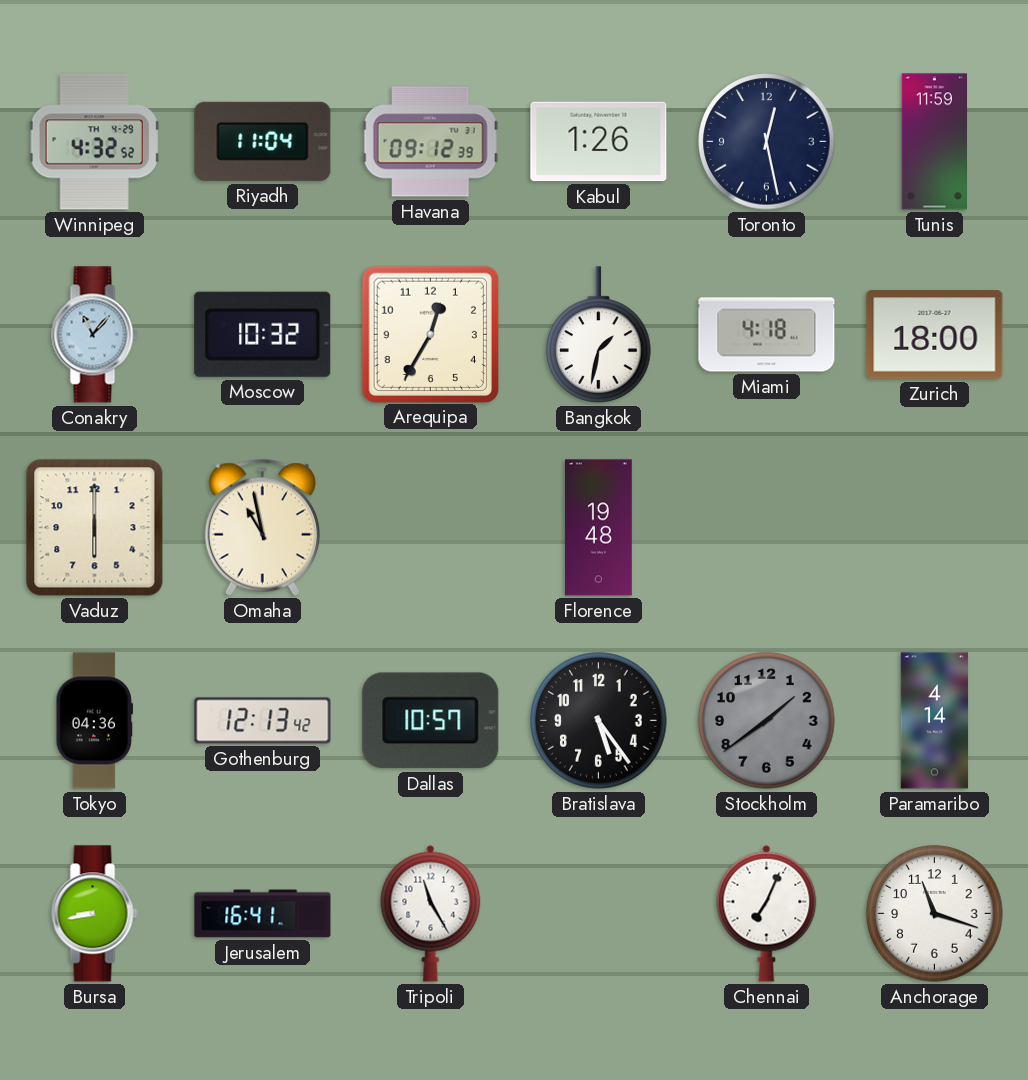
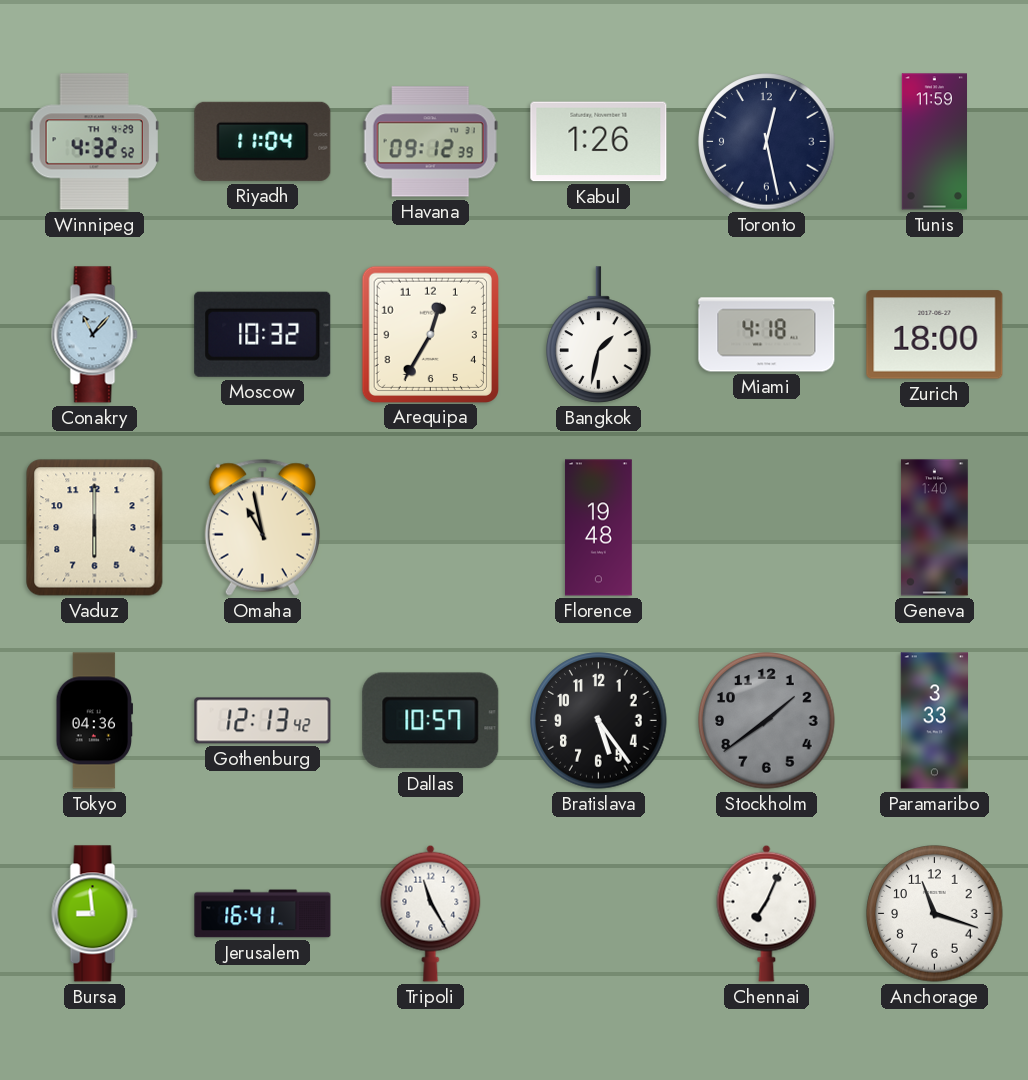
Geneva: none -> 1:40 (935, 528)
Paramaribo: 4:14 -> 3:33 (935, 721)
Bursa: 8:43 -> 8:59 (95, 914)
